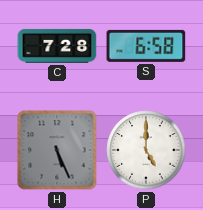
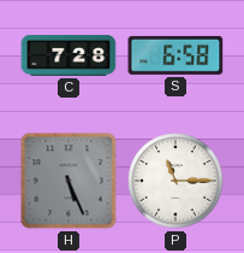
P: 5:00 -> 11:15 (175, 181)
